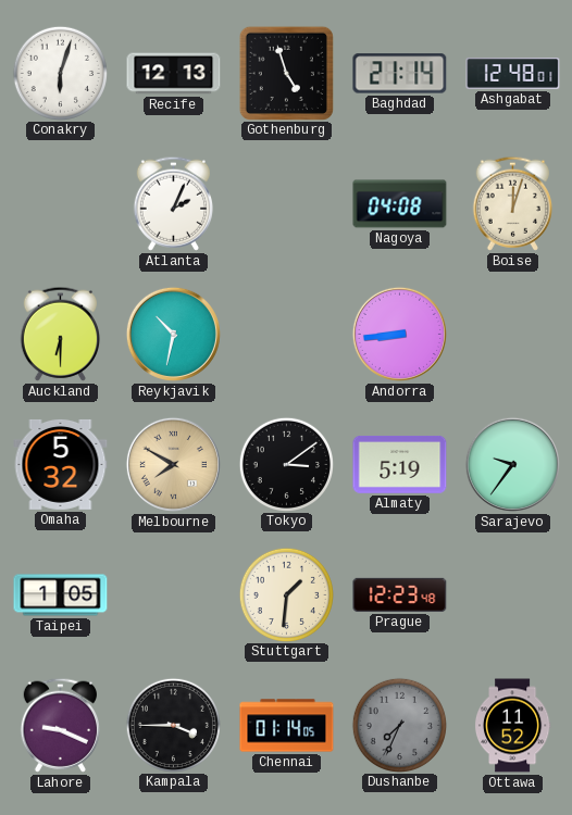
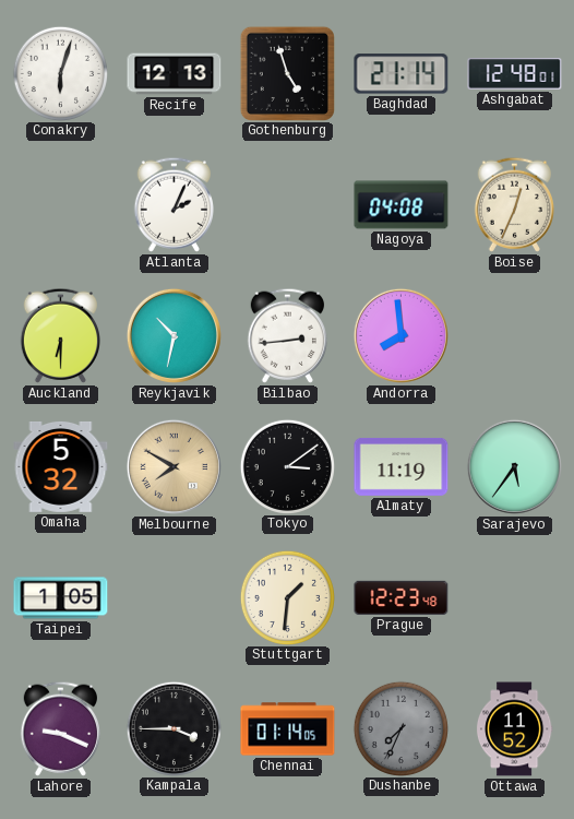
Boise: 12:03 -> 12:34 (514, 204)
Bilbao: none -> 2:44 (287, 335)
Andorra: 8:44 -> 7:59 (400, 335)
Almaty: 5:19 -> 11:19 (402, 466)
Sarajevo: 9:36 -> 5:36 (514, 466)
